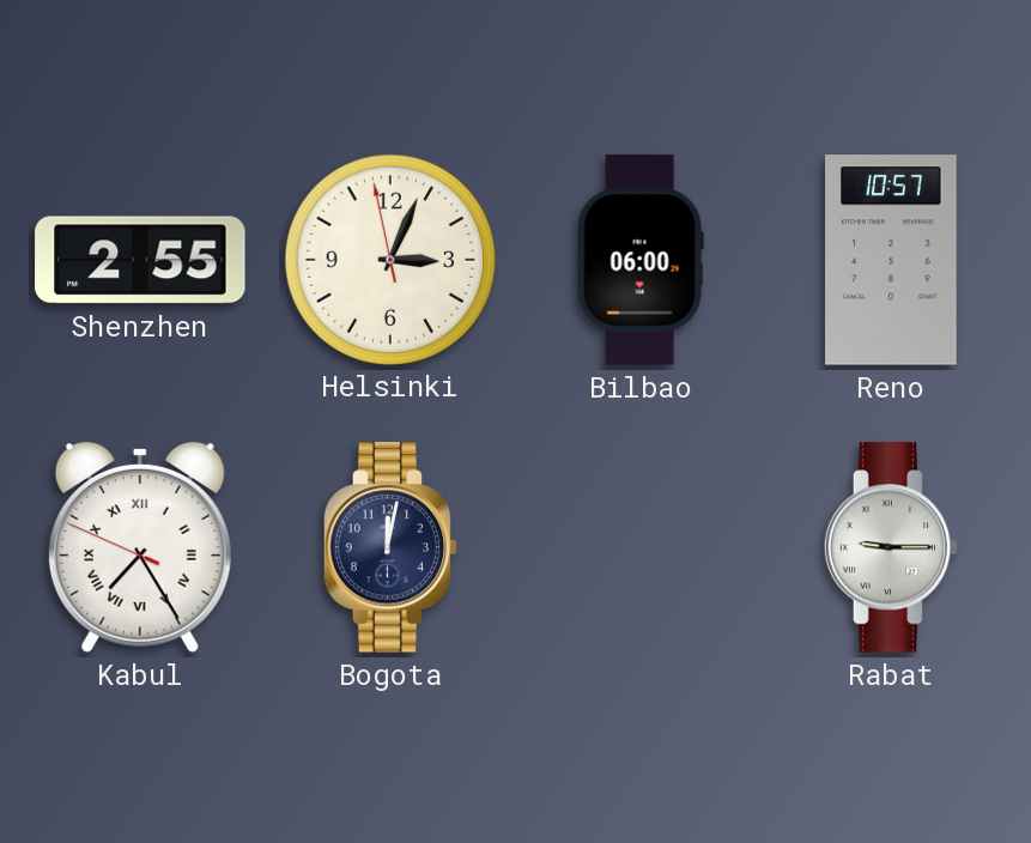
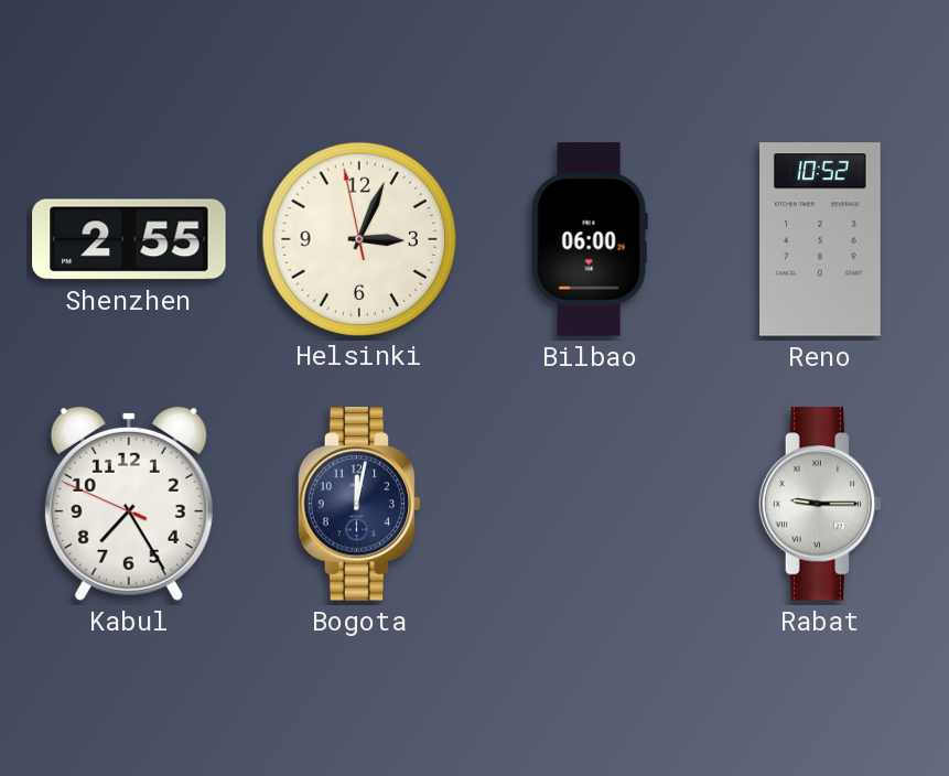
Reno: 10:57 -> 10:52 (820, 239)
Kabul numerals: Roman -> Arabic (129, 504)
